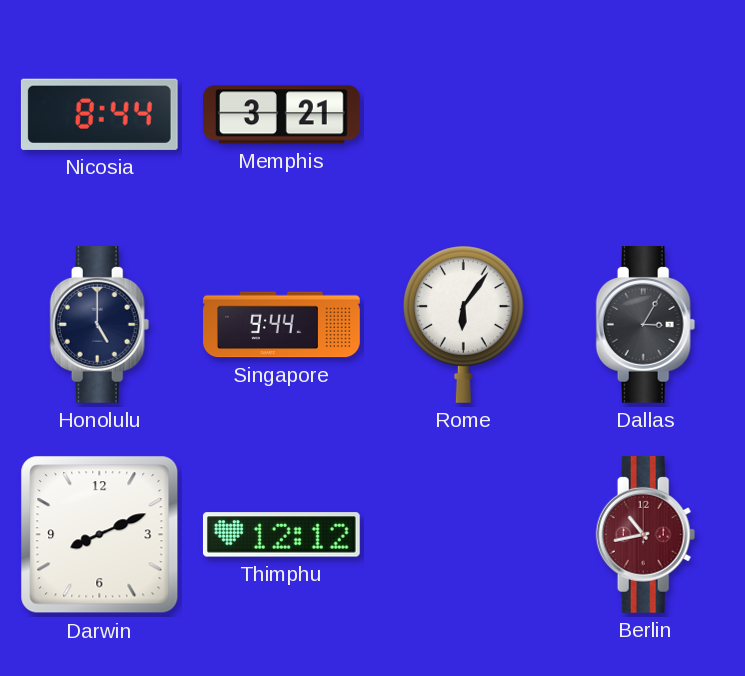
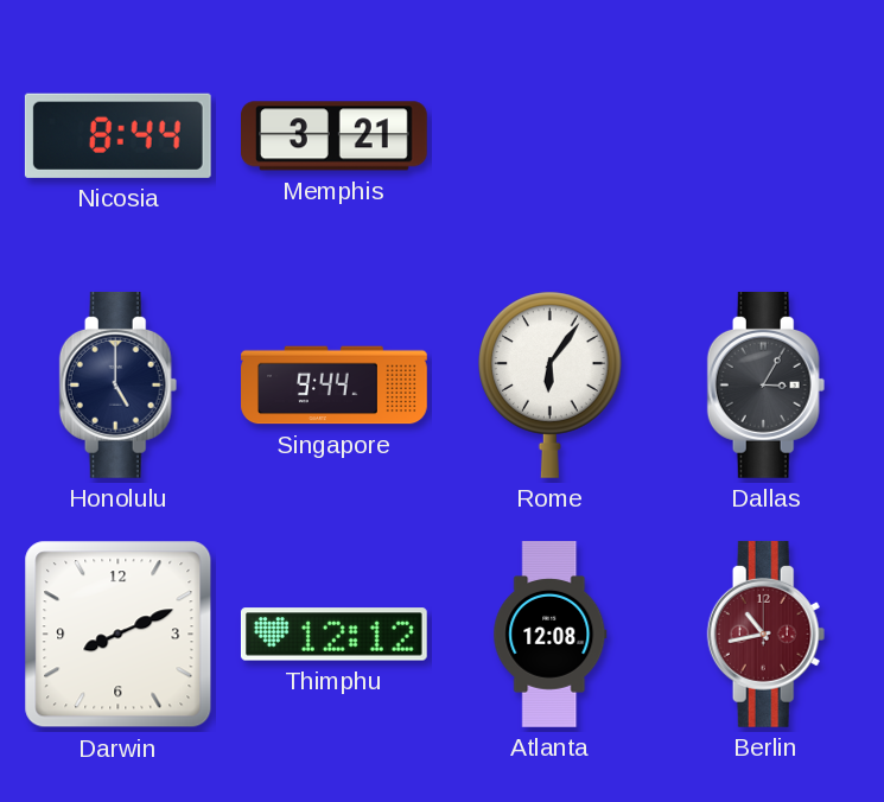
Atlanta: none -> 12:08 (551, 635)
